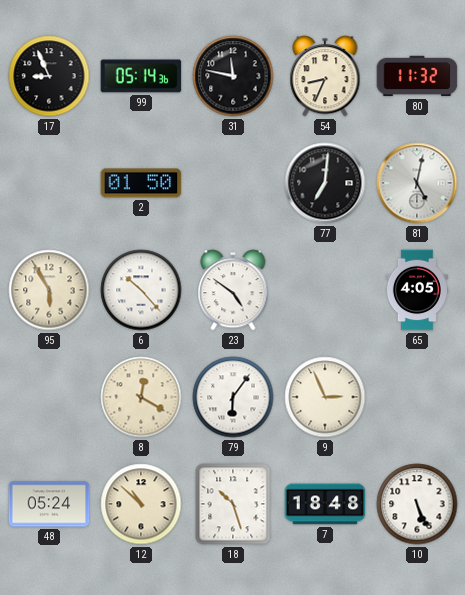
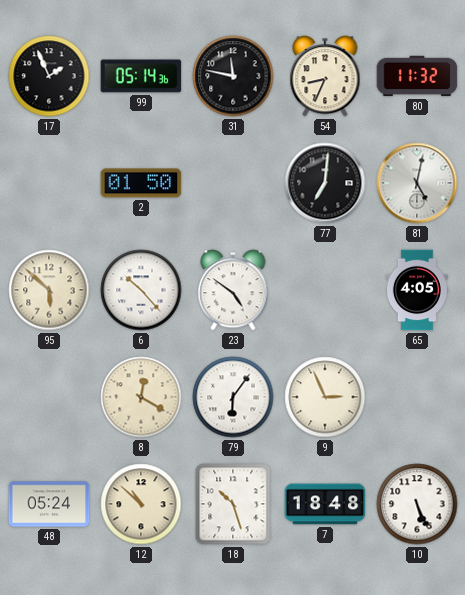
17: 8:56 -> 1:56 (49, 76)
95: 5:55 -> 5:52 (49, 290)
